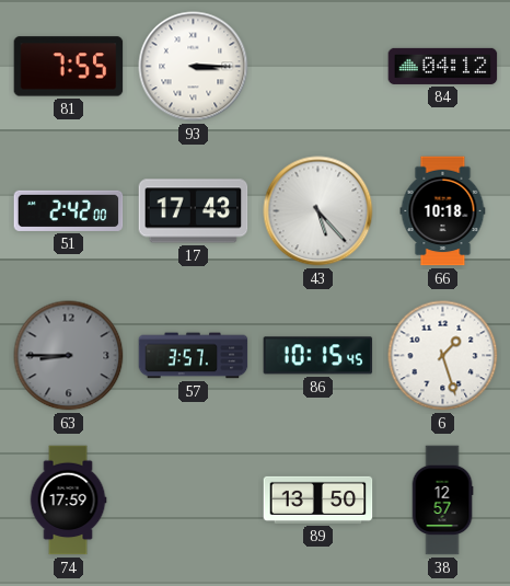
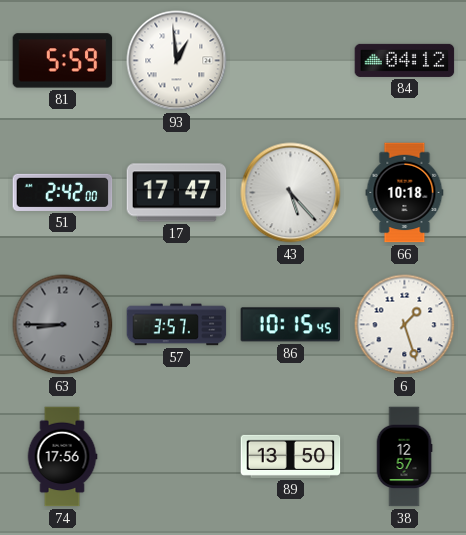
81: 7:55 -> 5:59 (63, 61)
93: 3:15 -> 12:59 (177, 61)
17: 17:43 -> 17:47 (177, 193)
74: 17:59 -> 17:56 (62, 457)
